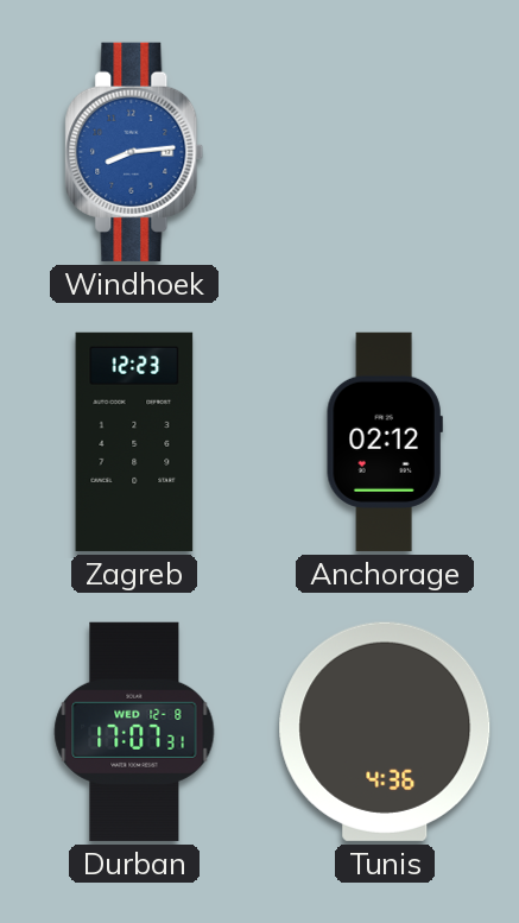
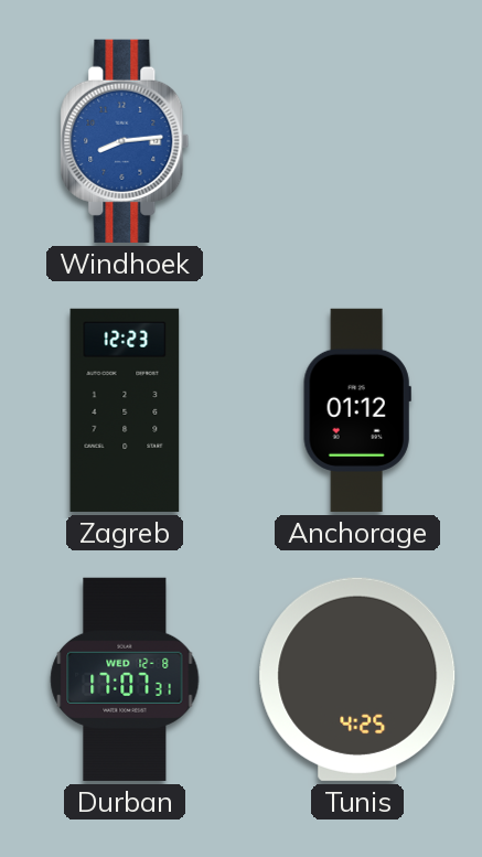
Anchorage: 02:12 -> 01:12 (357, 410)
Tunis: 4:36 -> 4:25 (357, 679)
